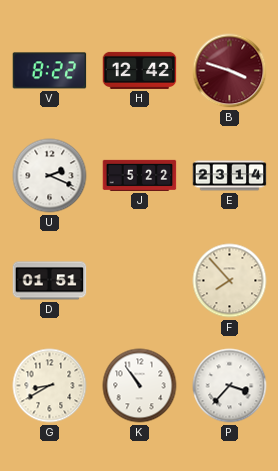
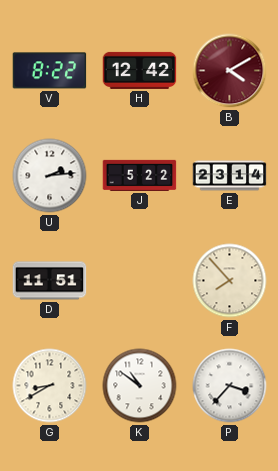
B: 3:48 -> 4:10 (230, 71)
U: 2:19 -> 2:14 (50, 176)
D: 01:51 -> 11:51 (50, 281)
K: 10:54 -> 10:51 (140, 386)
